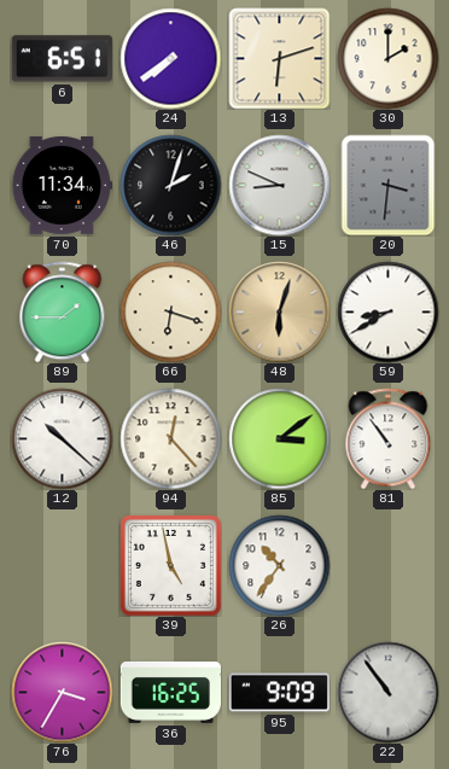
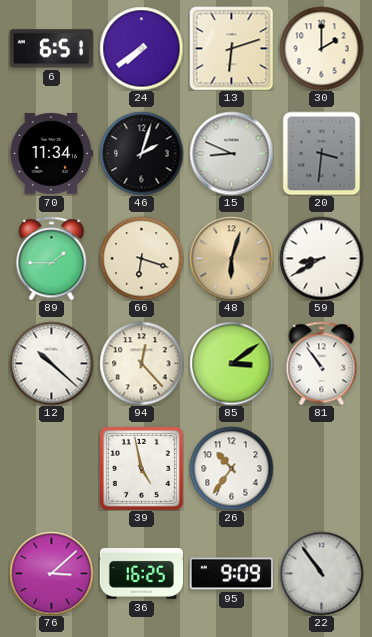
76: 3:35 -> 3:08 (51, 573)
